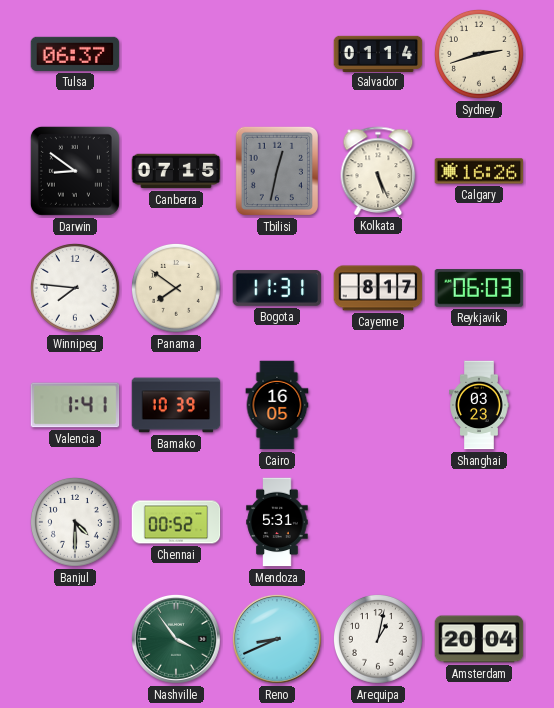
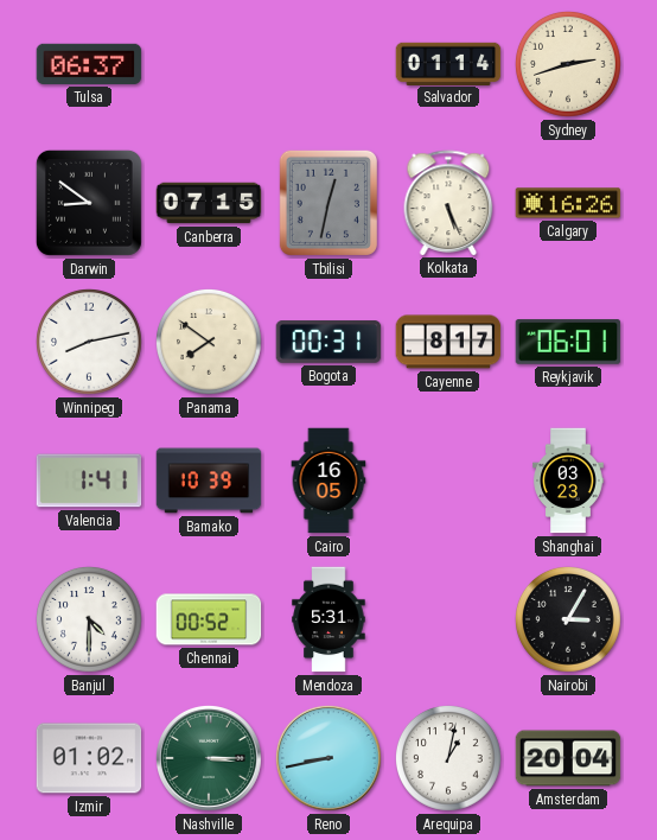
Winnipeg: 7:46 -> 8:13 (90, 343)
Bogota: 11:31 -> 00:31 (328, 342)
Reykjavik: 06:03 -> 06:01 (568, 342)
Nairobi: none -> 3:05 (569, 621)
Izmir: none -> 01:02 (89, 758)
Nashville: 3:54 -> 3:15 (210, 759)
Reno: 8:41 -> 8:43 (330, 759)
